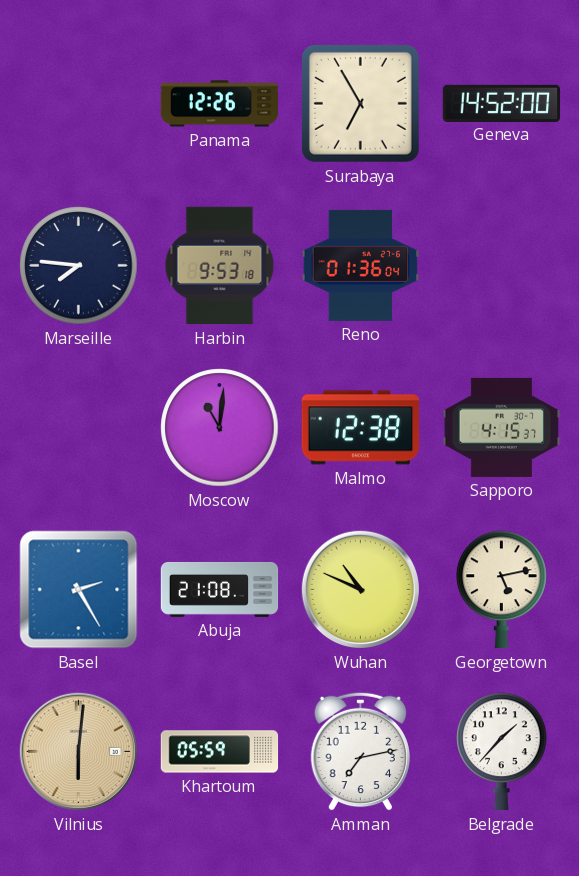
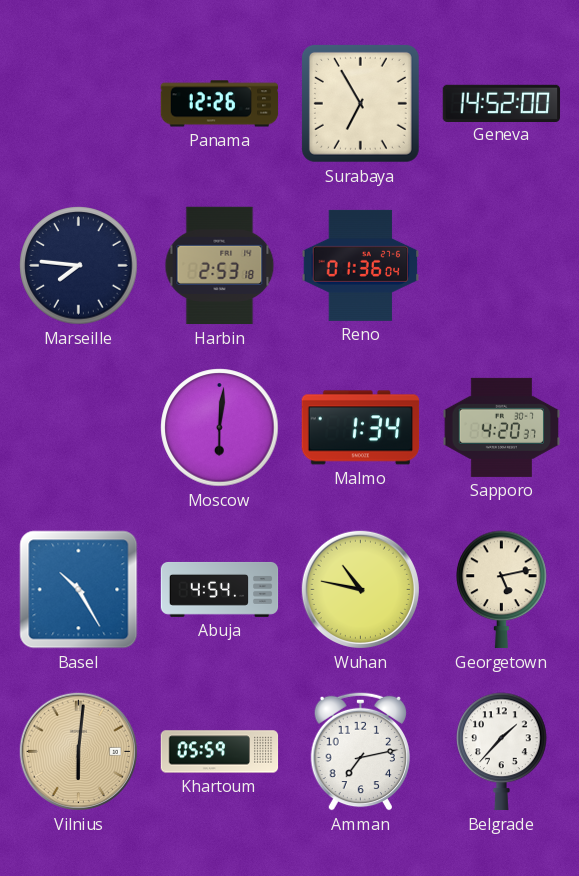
Harbin: 9:53 -> 2:53 (220, 266)
Moscow: 11:01 -> 6:01 (220, 428)
Malmo: 12:38 -> 1:34 (361, 428)
Sapporo: 4:15 -> 4:20 (502, 427)
Basel: 2:25 -> 10:25 (79, 590)
Abuja: 21:08 -> 4:54 (220, 589)
Wuhan: 10:49 -> 10:47 (360, 589)
